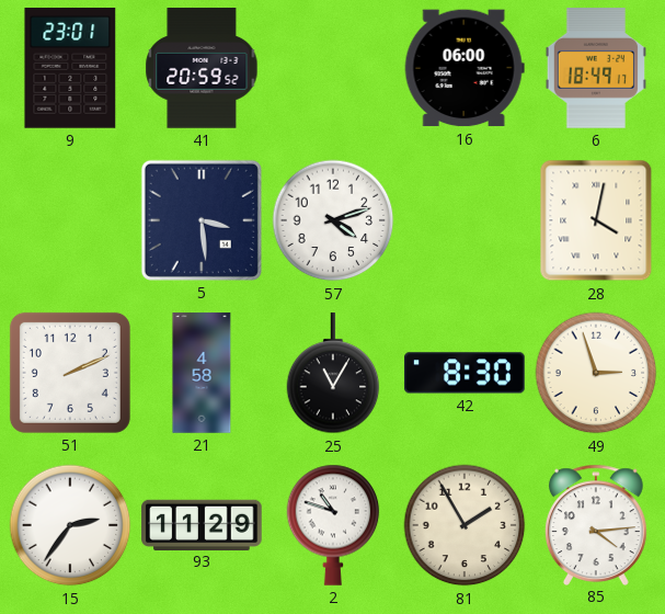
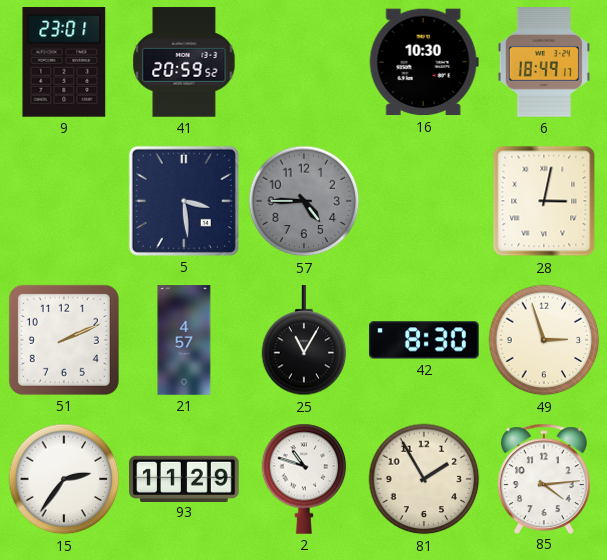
16: 06:00 -> 10:30 (424, 62)
57: 4:12 -> 4:45 (304, 201)
57 dial: white -> grey (304, 201)
28: 4:02 -> 3:02 (544, 201)
21: 4:58 -> 4:57 (184, 340)
